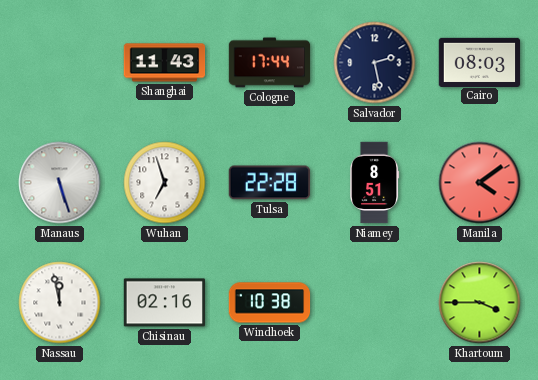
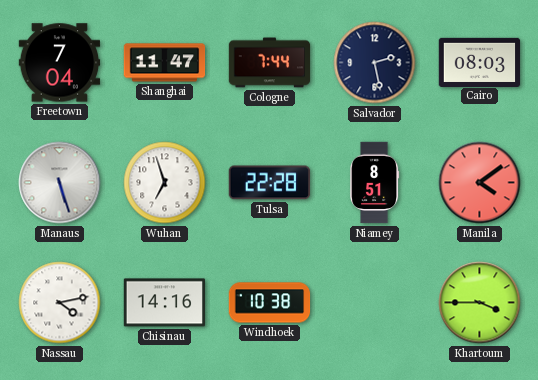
Freetown: none -> 7:04 (60, 63)
Shanghai: 11:43 -> 11:47 (165, 63)
Cologne: 17:44 -> 7:44 (270, 63)
Nassau: 11:58 -> 4:13 (60, 303)
Chisinau: 02:16 -> 14:16 (165, 303)
